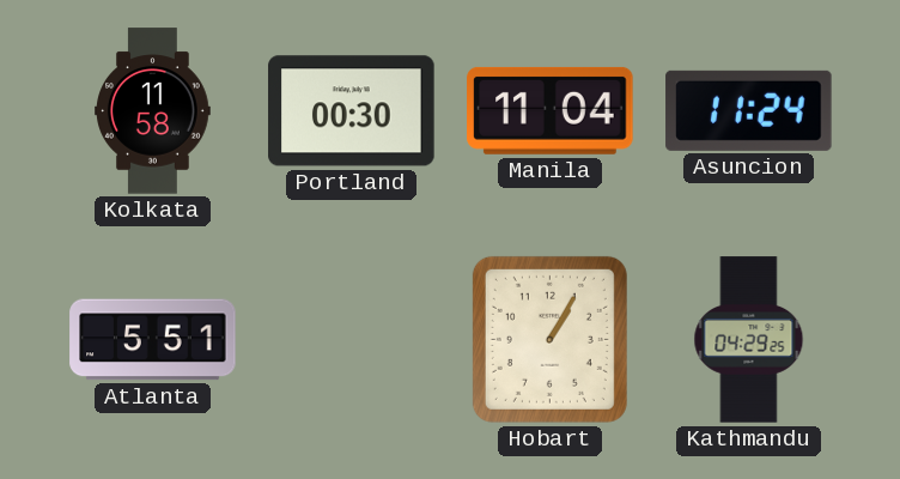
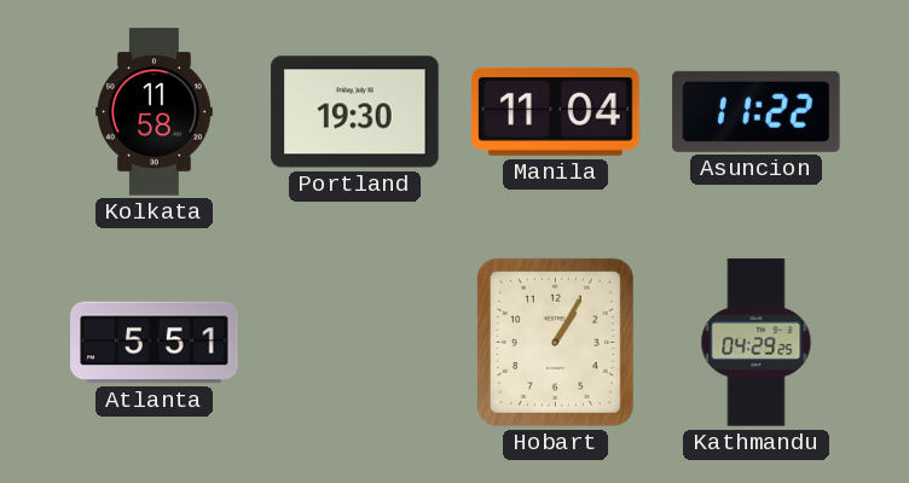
Portland: 00:30 -> 19:30 (355, 112)
Asuncion: 11:24 -> 11:22 (757, 111)
